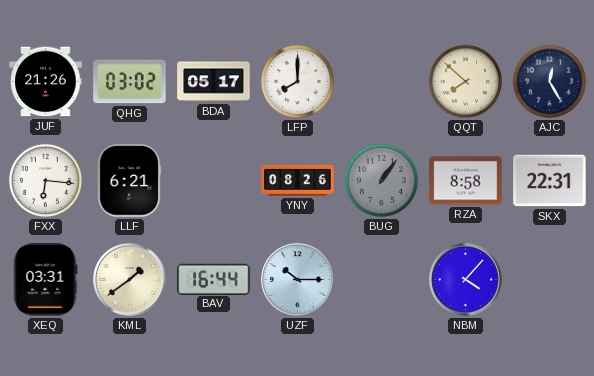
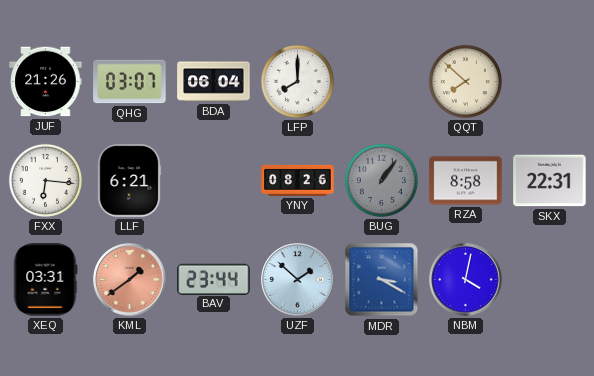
QHG: 03:02 -> 03:07 (130, 82)
BDA: 05:17 -> 06:04 (214, 82)
AJC: 12:25 -> none (549, 81)
KML dial: cream -> salmon (130, 280)
BAV: 16:44 -> 23:44 (214, 279)
UZF: 10:15 -> 1:52 (298, 280)
MDR: none -> 3:20 (382, 280)
NBM: 4:07 -> 4:02 (466, 280)
